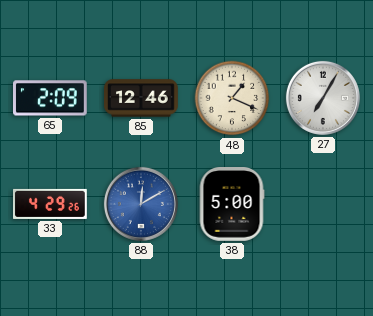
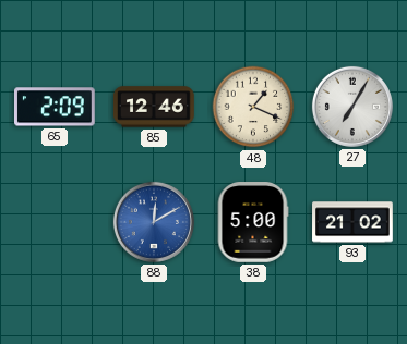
33: 4:29 -> none (50, 204)
93: none -> 21:02 (352, 222)
